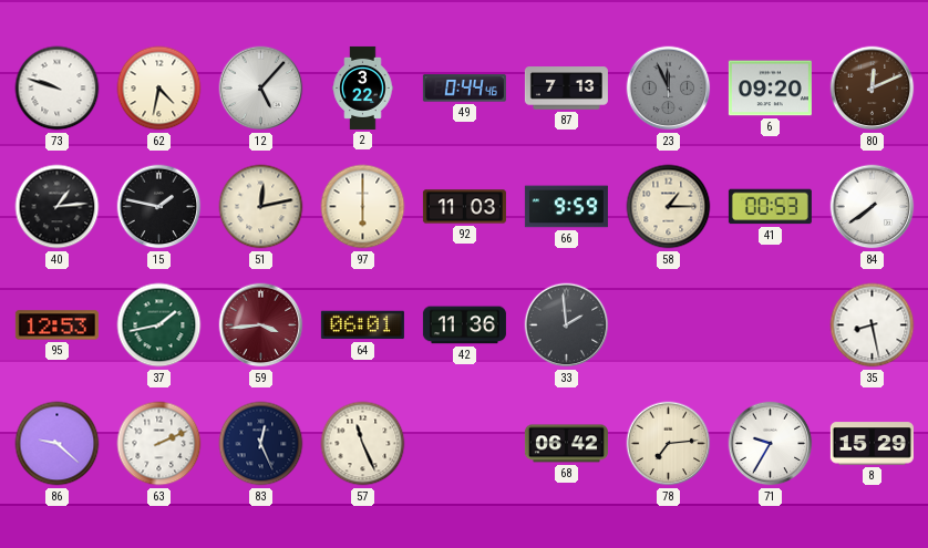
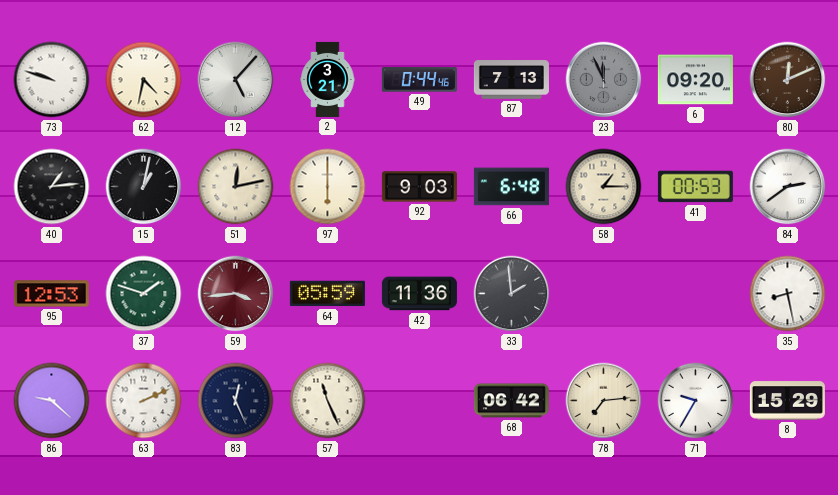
2: 3:22 -> 3:21 (328, 79)
15: 1:47 -> 1:02 (144, 187)
92: 11:03 -> 9:03 (419, 187)
66: 9:59 -> 6:48 (511, 187)
84: 7:39 -> 2:39 (788, 187)
37: 1:43 -> 1:48 (144, 294)
64: 06:01 -> 05:59 (327, 294)
